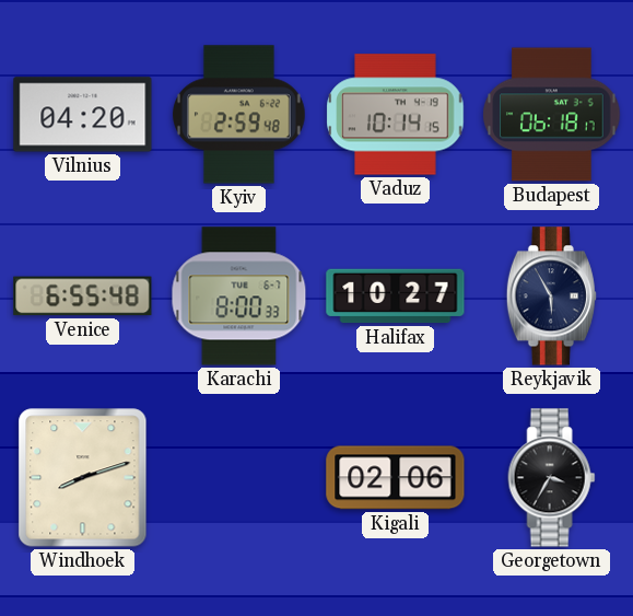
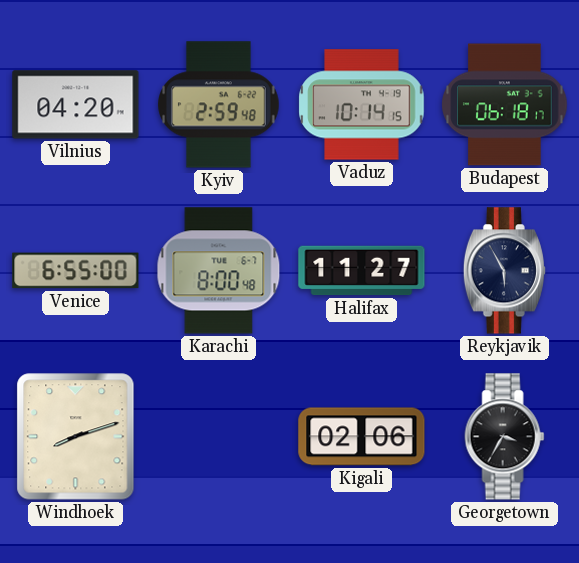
Venice: 6:55:48 -> 6:55:00 (76, 271)
Karachi: 8:00:33 -> 8:00:48 (219, 271)
Halifax: 10:27 -> 11:27 (362, 271)
